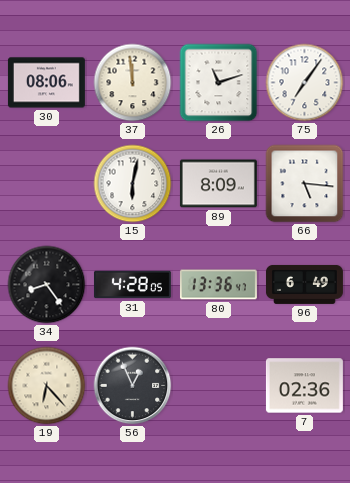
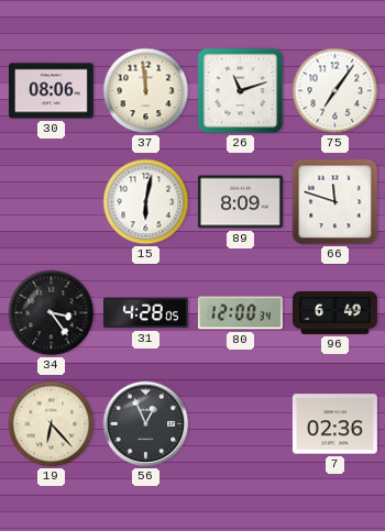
66: 5:16 -> 11:48 (335, 202)
34: 8:24 -> 3:24 (52, 313)
80: 13:36 -> 12:00 (240, 313)
